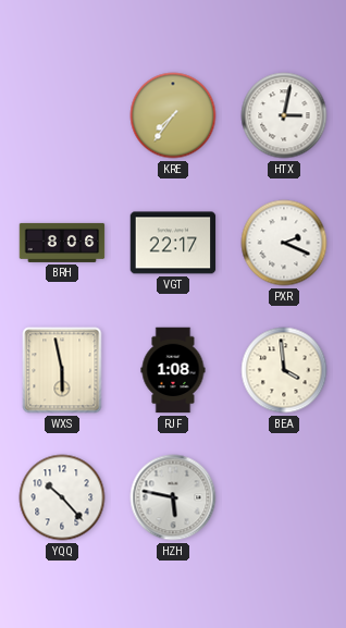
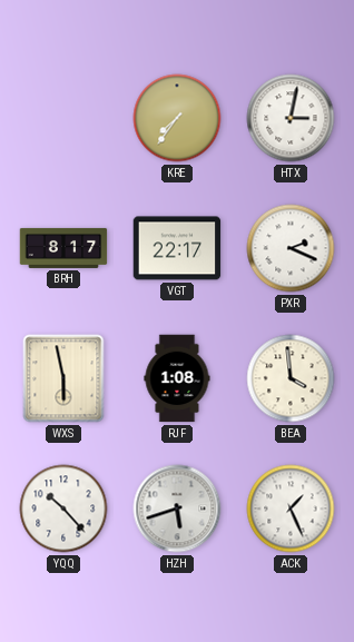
BRH: 8:06 -> 8:17 (63, 248)
HZH: 5:47 -> 5:42 (177, 508)
ACK: none -> 1:26 (291, 508)
